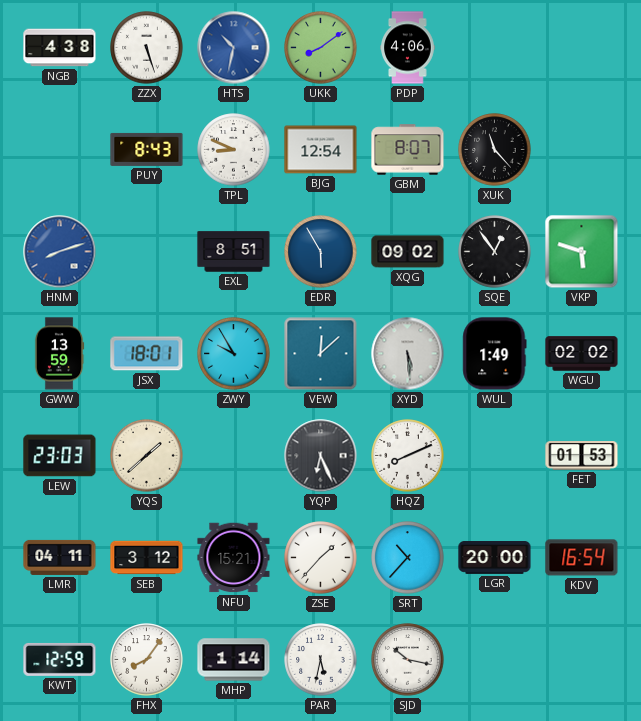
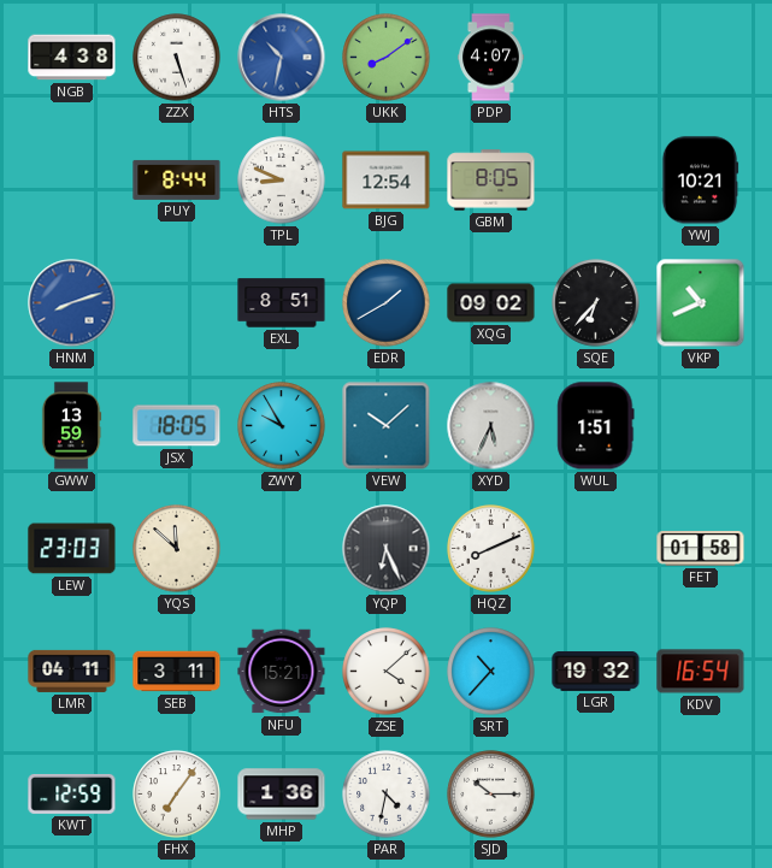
PDP: 4:06 -> 4:07 (491, 58)
PUY: 8:43 -> 8:44 (177, 179)
GBM: 8:07 -> 8:05 (491, 181)
XUK: 11:23 -> none (495, 150)
YWJ: none -> 10:21 (700, 181)
EDR: 5:55 -> 1:40 (387, 303)
SQE: 12:54 -> 6:37 (596, 303)
VKP: 5:48 -> 10:41 (701, 303)
JSX: 18:01 -> 18:05 (177, 426)
VEW: 12:08 -> 10:08 (387, 426)
XYD: 5:29 -> 5:34 (491, 426)
WUL: 1:49 -> 1:51 (596, 426)
WGU: 02:02 -> none (582, 354)
YQS: 1:38 -> 11:52 (177, 549)
FET: 01:53 -> 01:58 (701, 549)
SEB: 3:12 -> 3:11 (177, 672)
ZSE: 1:37 -> 4:08 (387, 672)
LGR: 20:00 -> 19:32 (596, 672)
FHX: 8:06 -> 7:06 (177, 795)
MHP: 1:14 -> 1:36 (282, 795)
PAR: 5:32 -> 4:32 (387, 795)
SJD: 10:17 -> 10:15 (491, 795)
